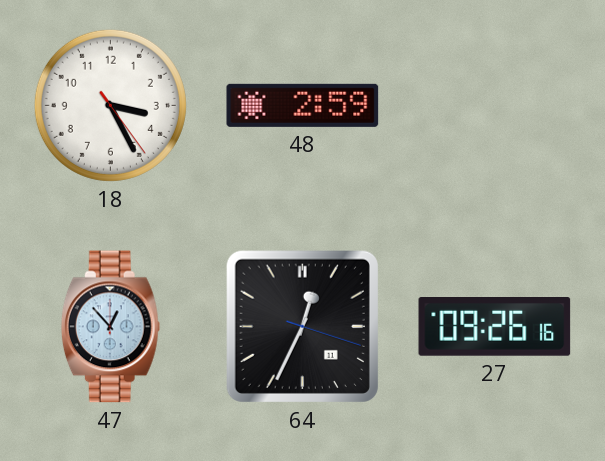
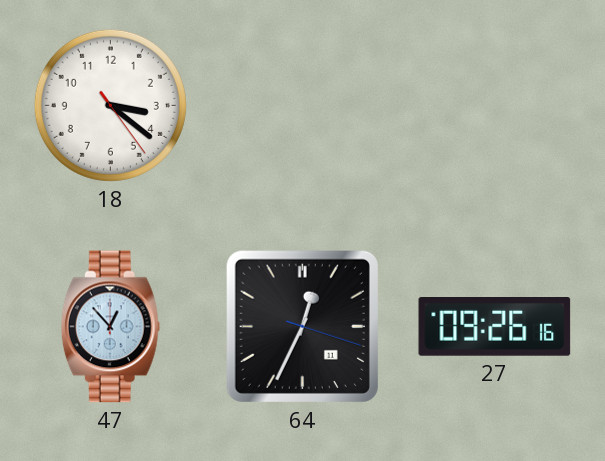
18: 3:25 -> 3:21 (110, 105)
48: 2:59 -> none (303, 105)
